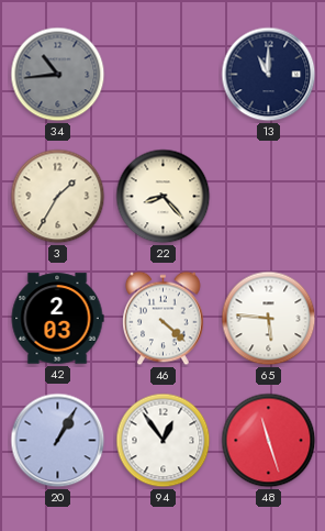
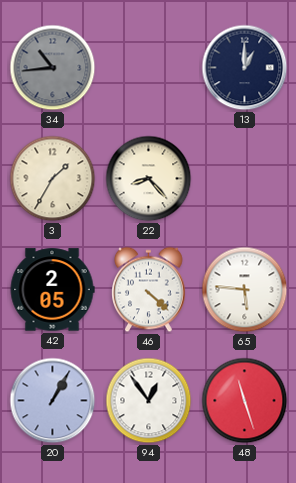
13: 11:00 -> 1:00 (245, 68)
42: 2:03 -> 2:05 (52, 290)
